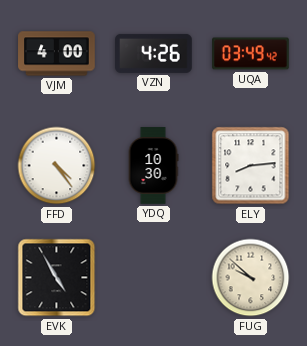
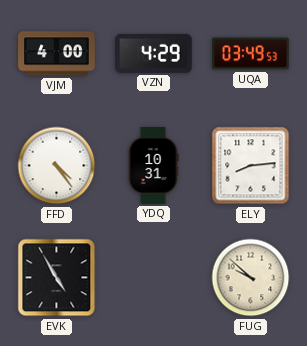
VZN: 4:26 -> 4:29 (154, 53)
UQA: 03:49:42 -> 03:49:53 (251, 54)
YDQ: 10:30 -> 10:31 (153, 166)
